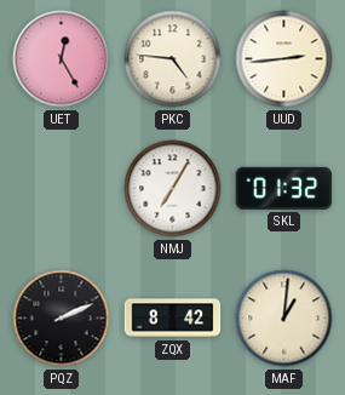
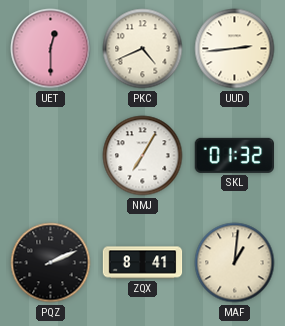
UET: 12:25 -> 12:30 (51, 49)
PKC: 4:46 -> 4:41 (143, 49)
ZQX: 8:42 -> 8:41 (143, 263)
